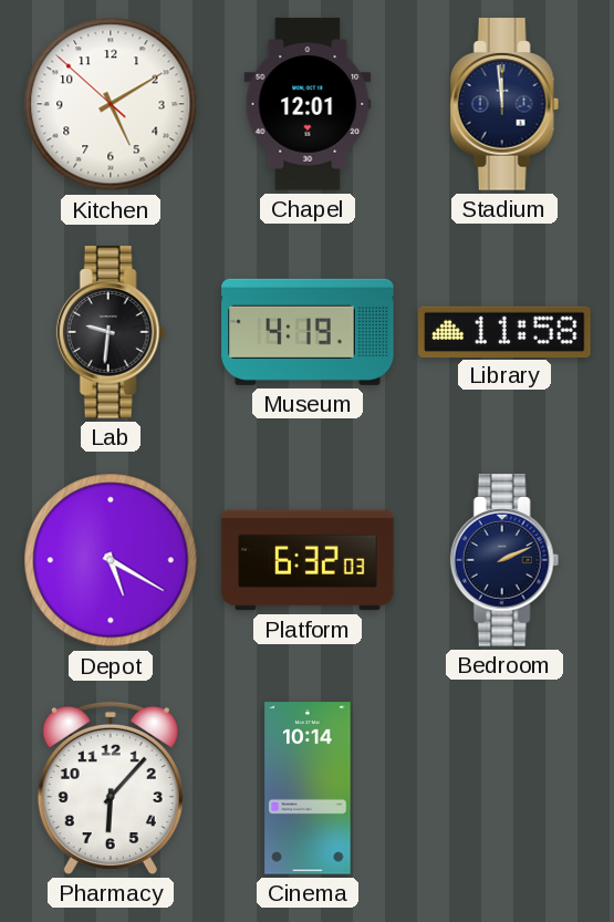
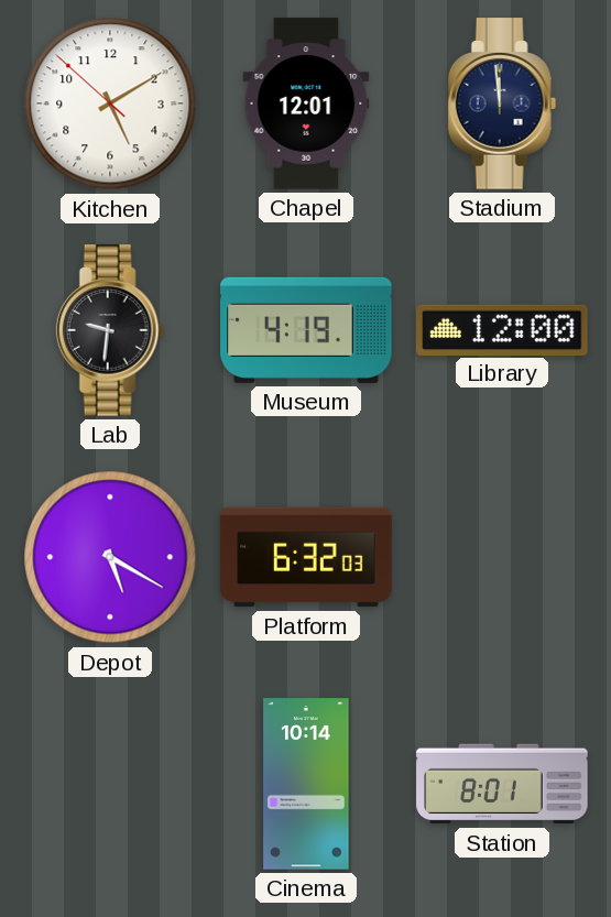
Library: 11:58 -> 12:00 (502, 329)
Bedroom: 2:11 -> none (504, 560)
Pharmacy: 6:07 -> none (111, 788)
Station: none -> 8:01 (502, 784)
